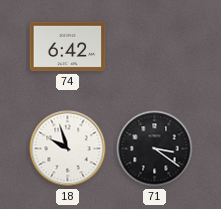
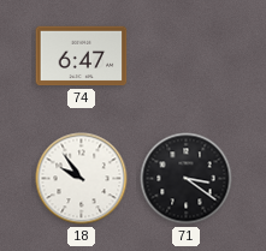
74: 6:42 -> 6:47 (82, 56)
18: 9:57 -> 9:54 (82, 179)
